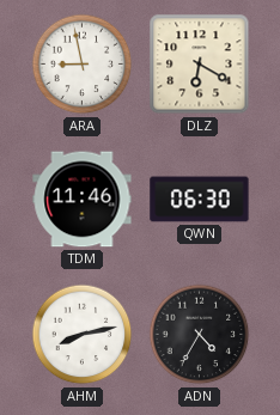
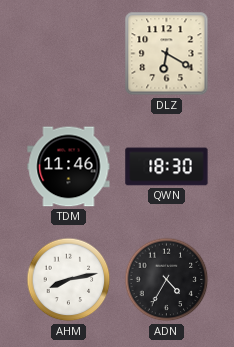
ARA: 8:58 -> none (83, 65)
QWN: 06:30 -> 18:30 (167, 167)
